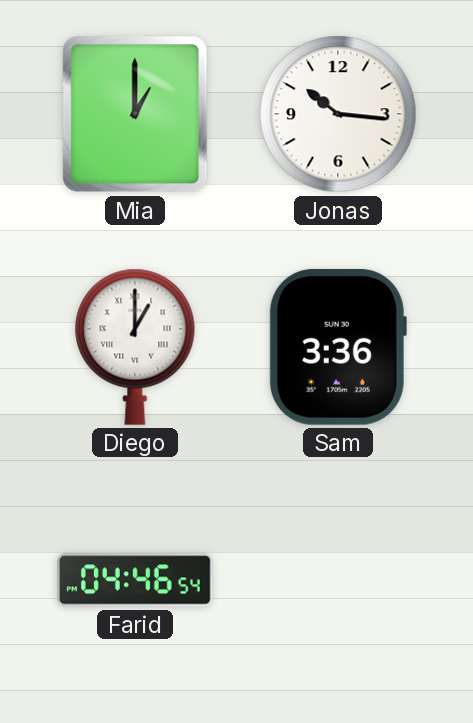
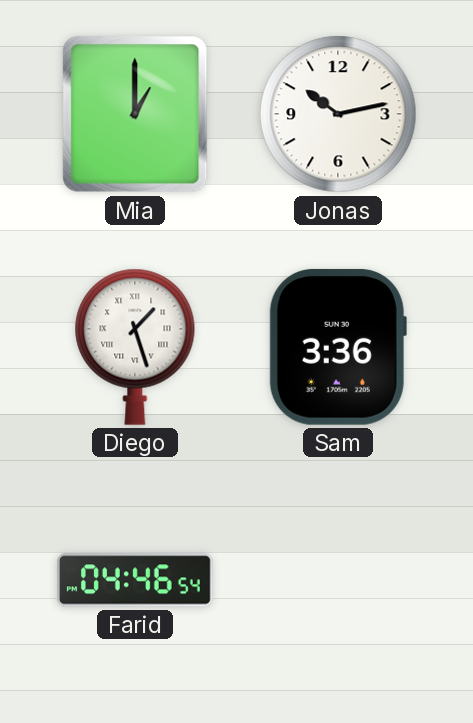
Jonas: 10:16 -> 10:13 (338, 114)
Diego: 1:00 -> 1:27 (135, 347)
